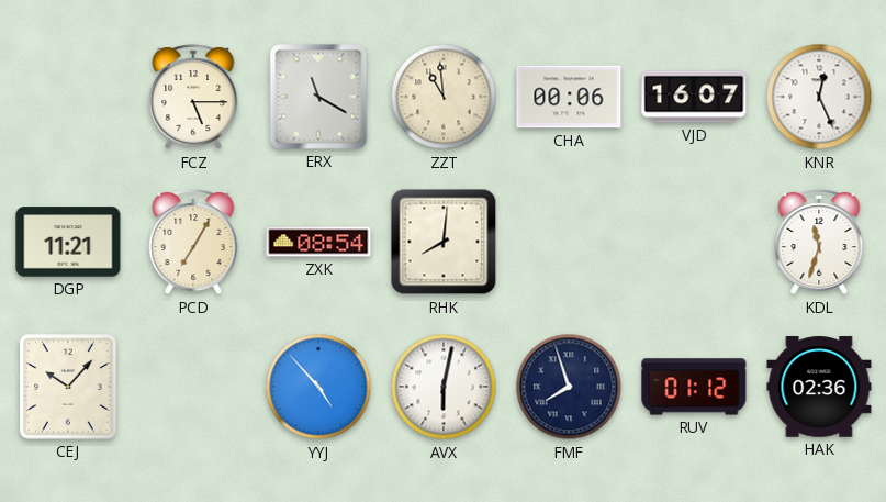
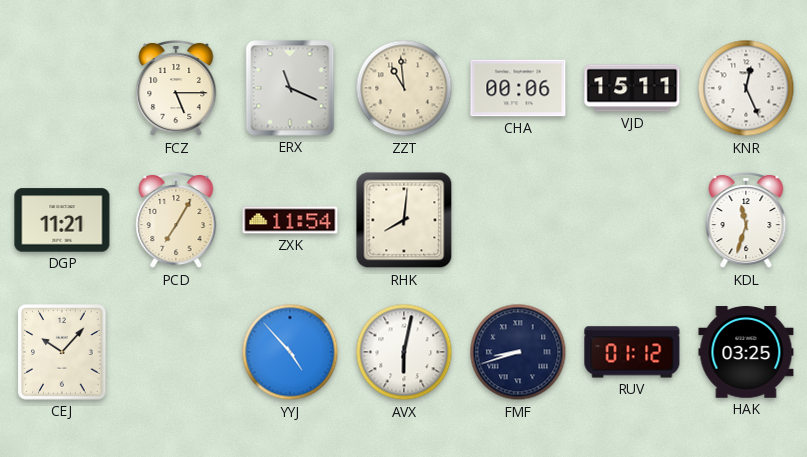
ERX: 11:20 -> 11:19 (290, 88)
VJD: 16:07 -> 15:11 (632, 88)
ZXK: 08:54 -> 11:54 (290, 220)
FMF: 7:57 -> 8:42 (518, 352)
HAK: 02:36 -> 03:25 (746, 352)
